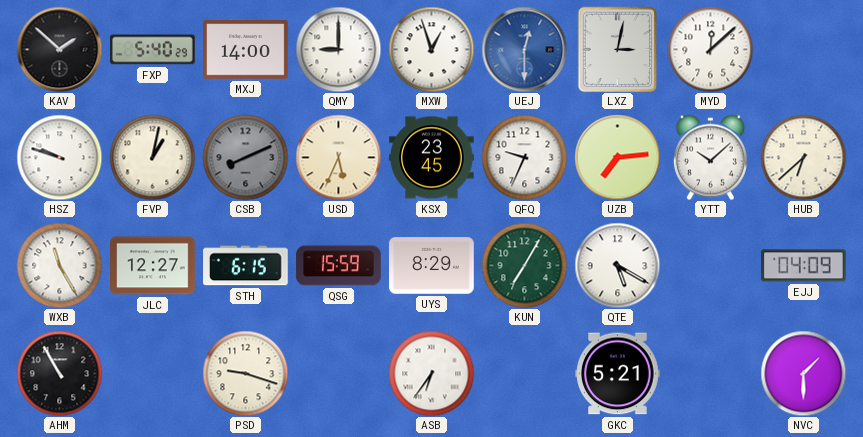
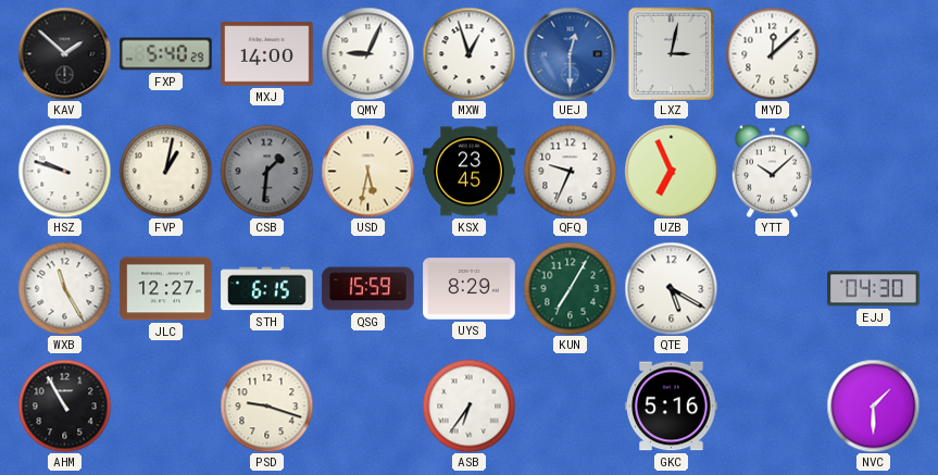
QMY: 9:00 -> 9:04 (367, 53)
CSB: 8:11 -> 1:31 (266, 171)
USD: 5:34 -> 5:32 (367, 171)
UZB: 7:14 -> 6:56 (671, 171)
HUB: 6:38 -> none (803, 157)
EJJ: 04:09 -> 04:30 (874, 289)
GKC: 5:21 -> 5:16 (672, 407)
